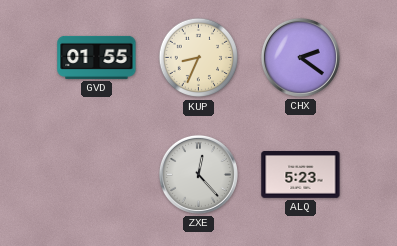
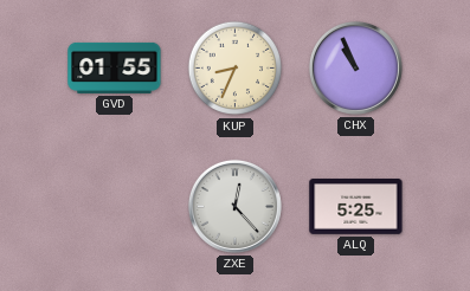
CHX: 2:21 -> 10:56 (355, 67)
ALQ: 5:23 -> 5:25 (356, 207)
